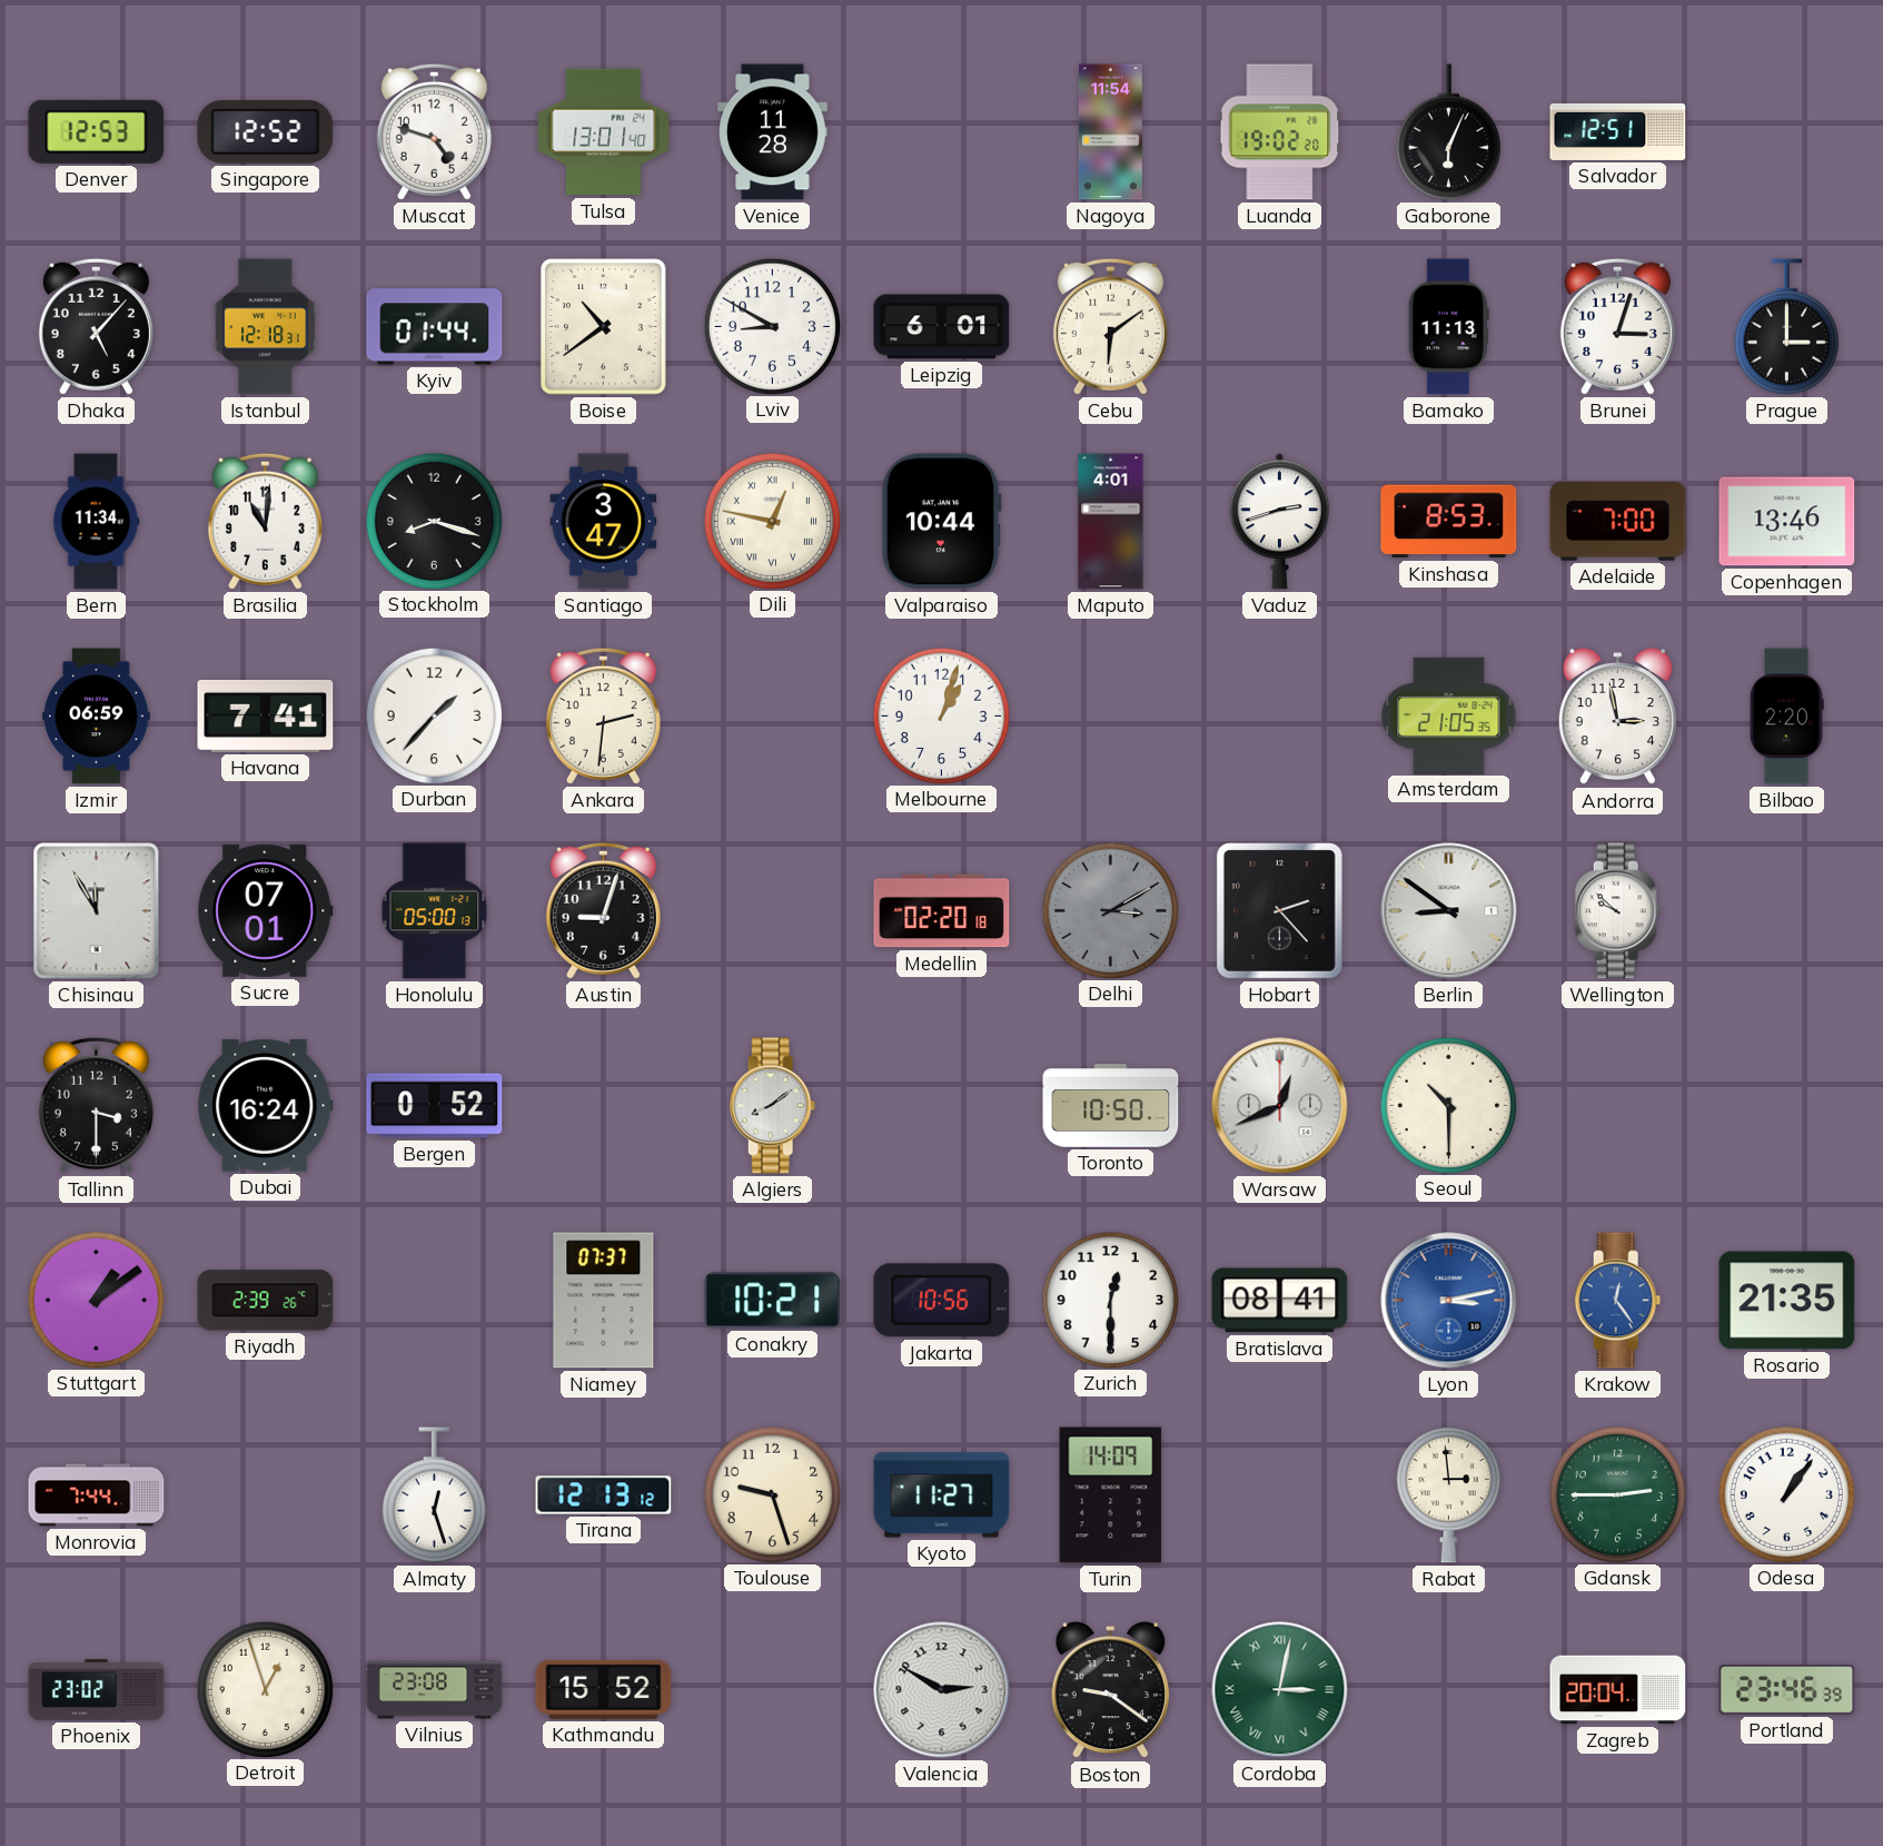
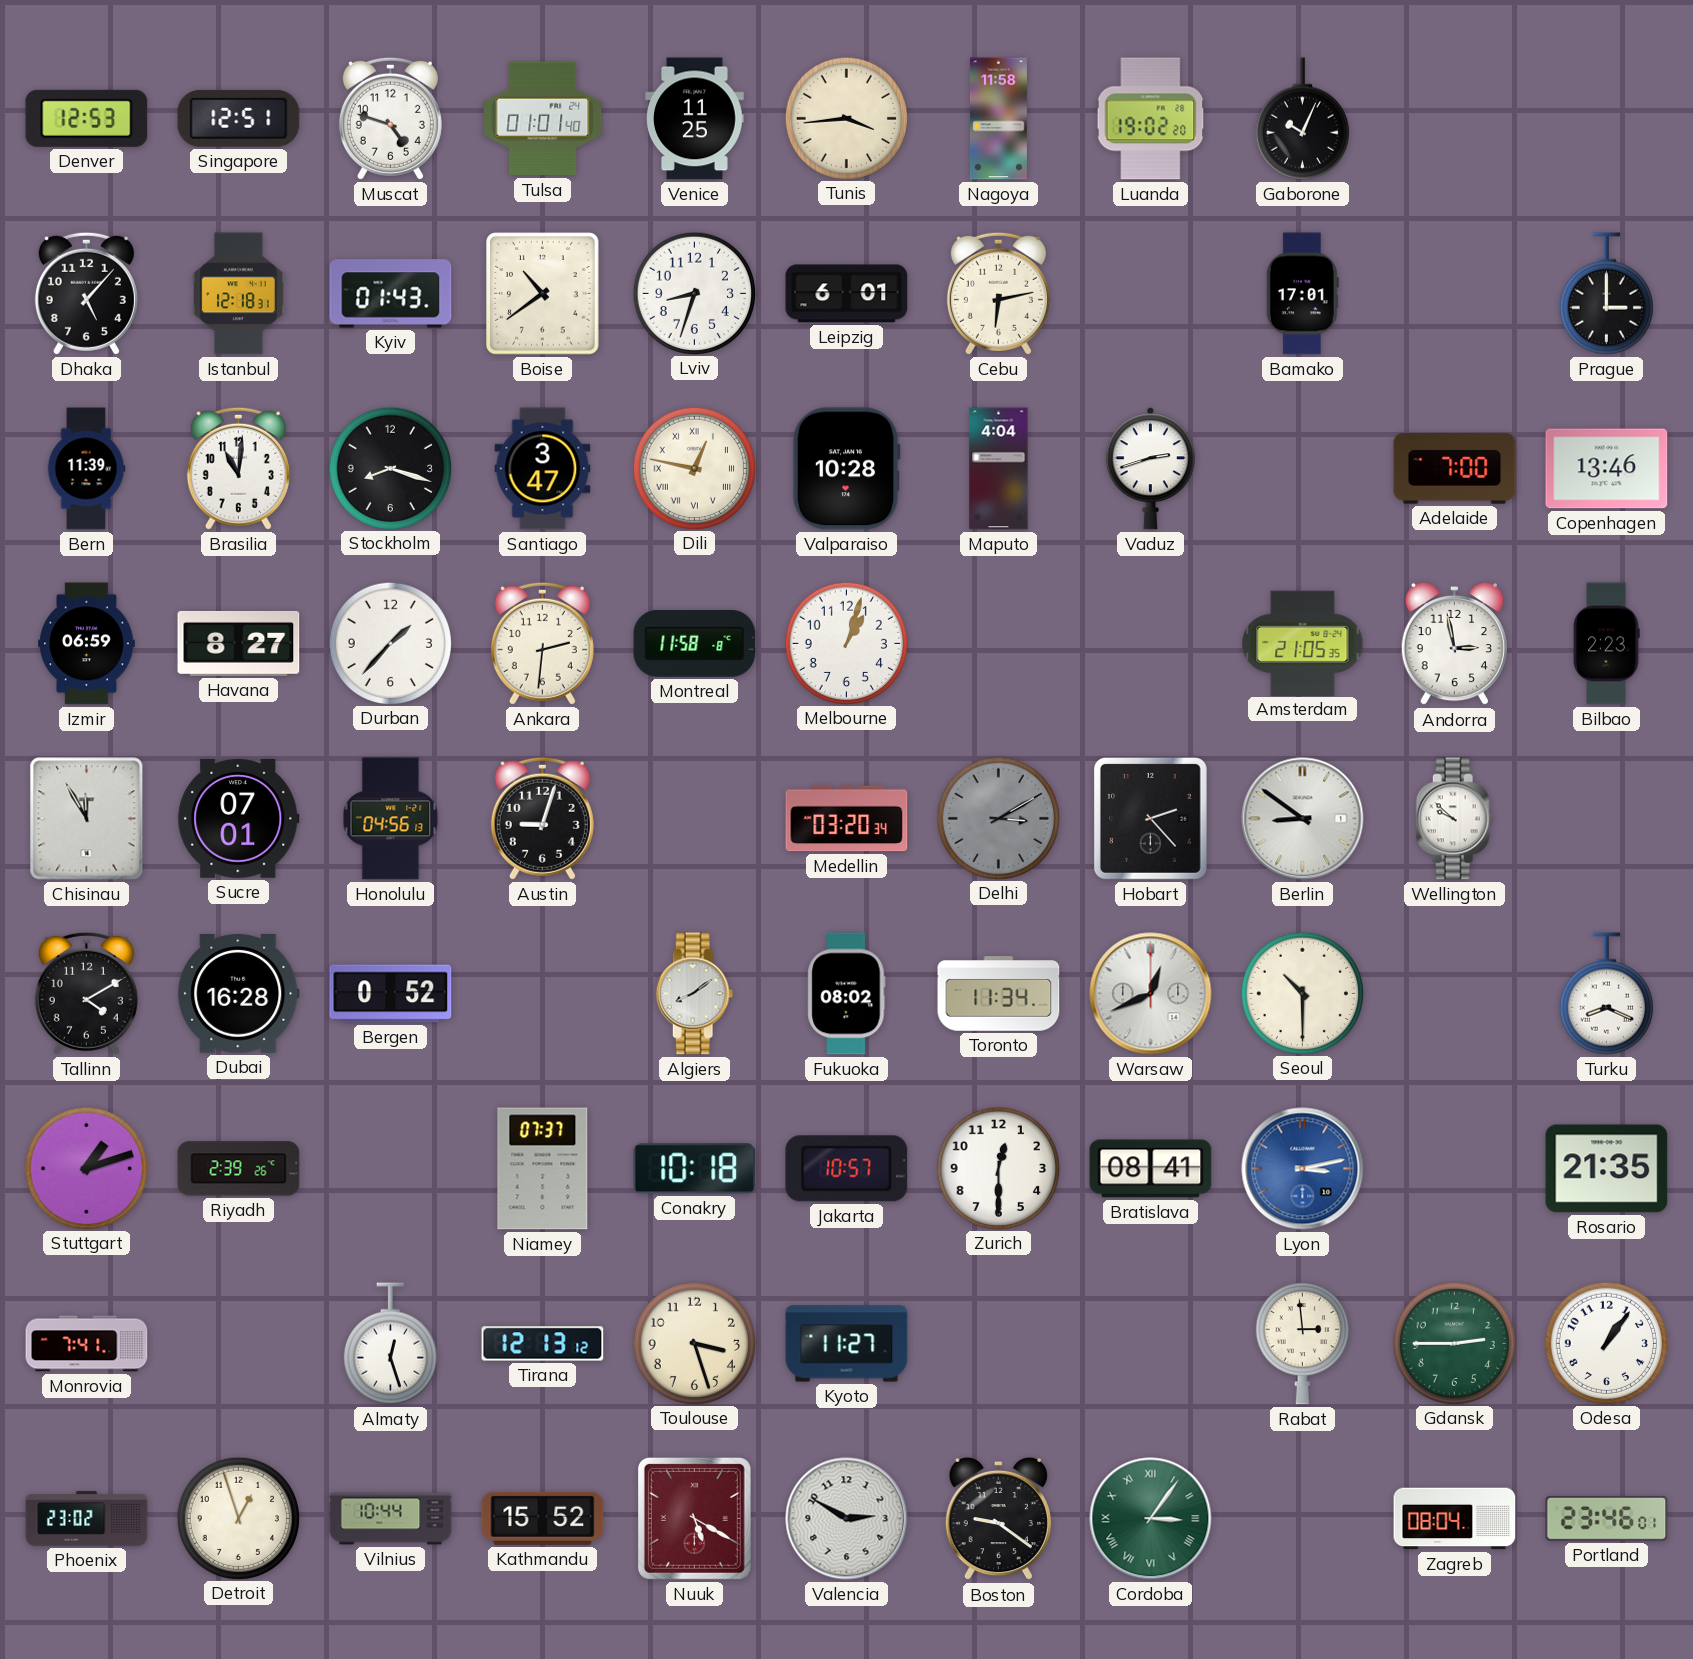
Singapore: 12:52 -> 12:51 (239, 118)
Tulsa: 13:01 -> 01:01 (543, 119)
Venice: 11:28 -> 11:25 (695, 119)
Tunis: none -> 3:44 (846, 118)
Nagoya: 11:54 -> 11:58 (998, 119)
Gaborone: 6:04 -> 10:04 (1302, 119)
Salvador: 12:51 -> none (1618, 131)
Kyiv: 01:44 -> 01:43 (391, 294)
Lviv: 8:50 -> 8:33 (694, 293)
Cebu: 6:09 -> 6:13 (998, 293)
Bamako: 11:13 -> 17:01 (1302, 294)
Brunei: 3:03 -> none (1617, 326)
Bern: 11:34 -> 11:39 (86, 469)
Valparaiso: 10:44 -> 10:28 (846, 469)
Maputo: 4:01 -> 4:04 (999, 469)
Kinshasa: 8:53 -> none (1449, 522)
Havana: 7:41 -> 8:27 (239, 643)
Montreal: none -> 11:58 (695, 643)
Bilbao: 2:20 -> 2:23 (1606, 644)
Honolulu: 05:00 -> 04:56 (391, 819)
Medellin: 02:20 -> 03:20 (847, 819)
Tallinn: 3:30 -> 4:10 (86, 993)
Dubai: 16:24 -> 16:28 (239, 994)
Fukuoka: none -> 08:02 (847, 994)
Toronto: 10:50 -> 11:34 (999, 994)
Turku: none -> 8:19 (1606, 994)
Stuttgart: 1:09 -> 1:12 (86, 1168)
Conakry: 10:21 -> 10:18 (695, 1169)
Jakarta: 10:56 -> 10:57 (847, 1169)
Krakow: 12:24 -> none (1618, 1301)
Monrovia: 7:44 -> 7:41 (87, 1344)
Toulouse: 9:27 -> 3:27 (694, 1343)
Turin: 14:09 -> none (1111, 1495)
Vilnius: 23:08 -> 10:44 (391, 1519)
Nuuk: none -> 5:20 (694, 1518)
Cordoba: 3:02 -> 3:06 (1151, 1519)
Zagreb: 20:04 -> 08:04 (1455, 1519)
Portland: 23:46:39 -> 23:46:01 (1607, 1518)
